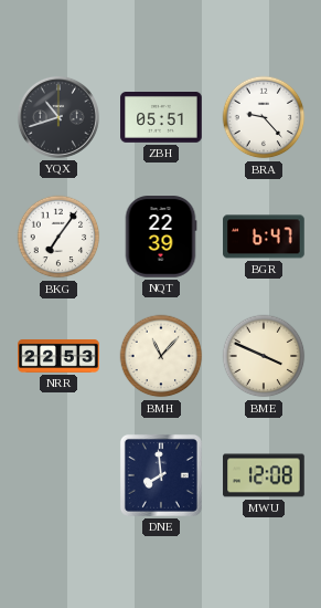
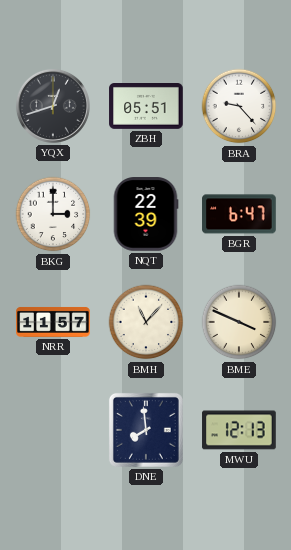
YQX: 10:42 -> 12:42 (53, 106)
BKG: 7:06 -> 3:00 (53, 214)
NRR: 22:53 -> 11:57 (53, 322)
MWU: 12:08 -> 12:13 (239, 430)
